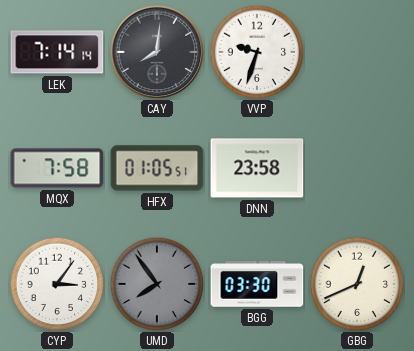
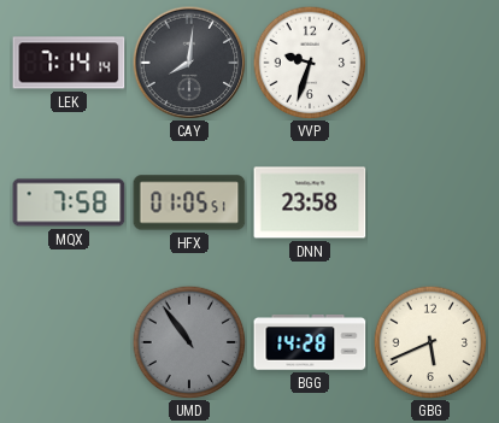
CYP: 3:06 -> none (57, 284)
UMD: 7:54 -> 10:54 (189, 342)
BGG: 03:30 -> 14:28 (310, 343)
GBG: 12:41 -> 5:41 (430, 342)
